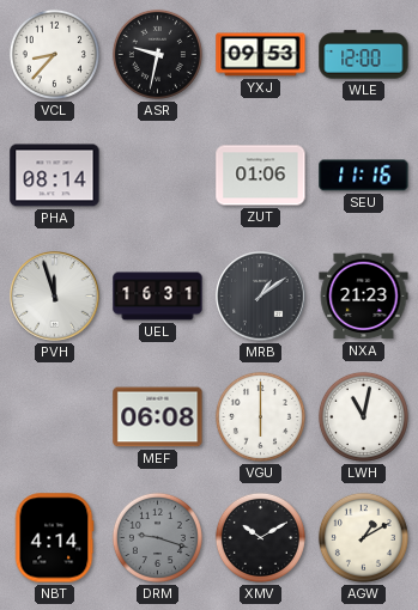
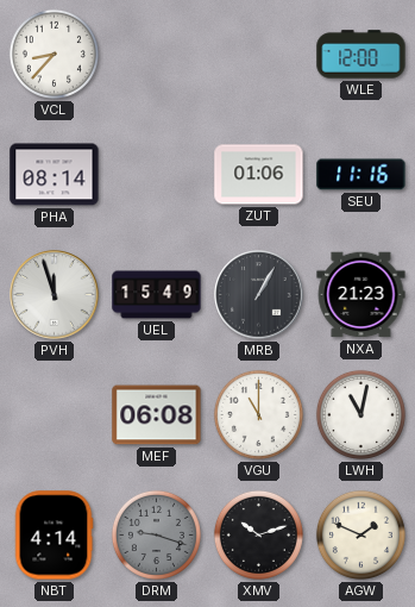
ASR: 9:32 -> none (157, 54)
YXJ: 09:53 -> none (261, 55)
UEL: 16:31 -> 15:49 (157, 295)
MRB: 1:09 -> 1:05 (259, 295)
VGU: 6:00 -> 11:00 (258, 414)
XMV: 10:10 -> 10:12 (258, 534)
AGW: 1:10 -> 1:49 (360, 534)
